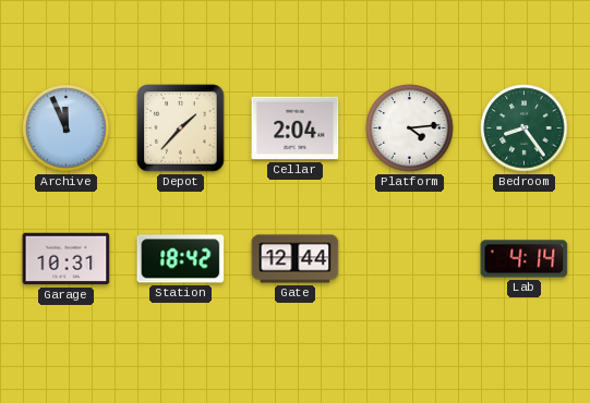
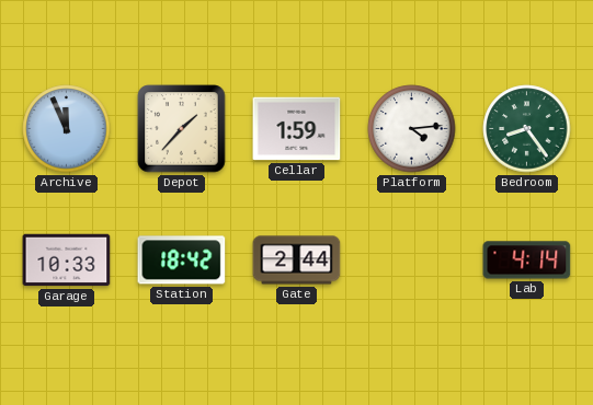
Cellar: 2:04 -> 1:59 (297, 129)
Garage: 10:31 -> 10:33 (67, 261)
Gate: 12:44 -> 2:44 (297, 261)
